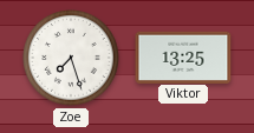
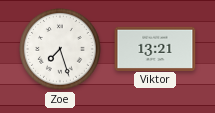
Viktor: 13:25 -> 13:21 (155, 48)
